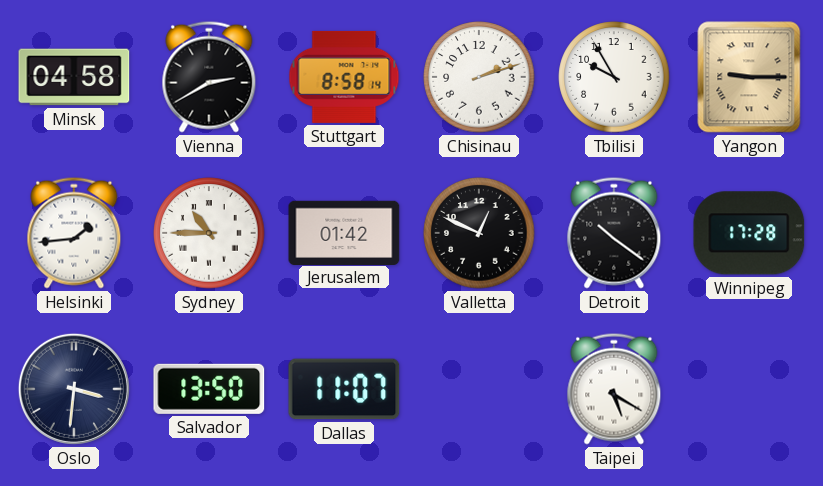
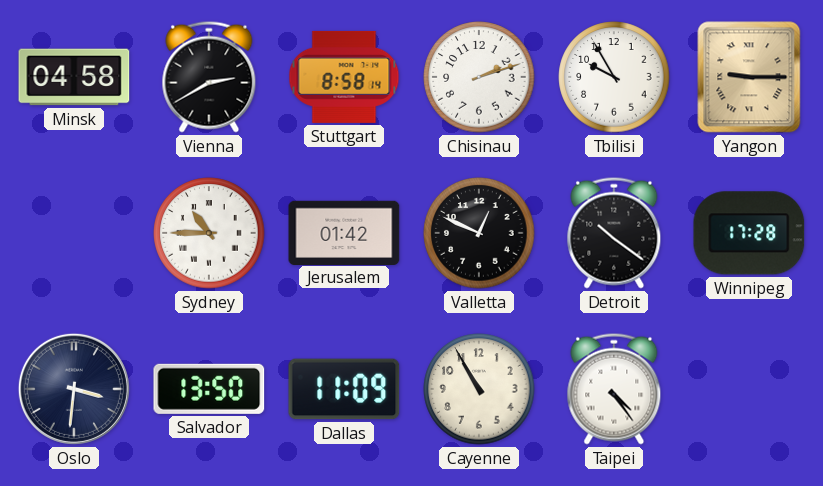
Helsinki: 1:44 -> none (74, 233)
Dallas: 11:07 -> 11:09 (344, 389)
Cayenne: none -> 10:55 (479, 389)
Taipei: 5:20 -> 4:24 (614, 389)
